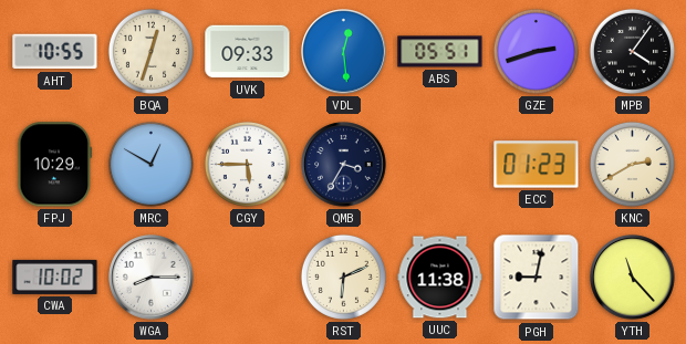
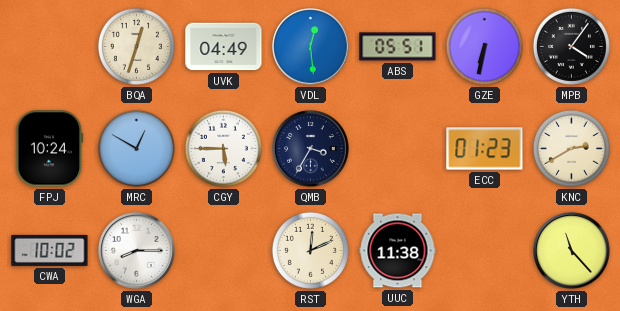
AHT: 10:55 -> none (55, 52)
UVK: 09:33 -> 04:49 (224, 47)
GZE: 2:42 -> 6:32 (484, 46)
FPJ: 10:29 -> 10:24 (50, 149)
RST: 6:11 -> 12:11 (310, 250)
PGH: 9:02 -> none (537, 278)
